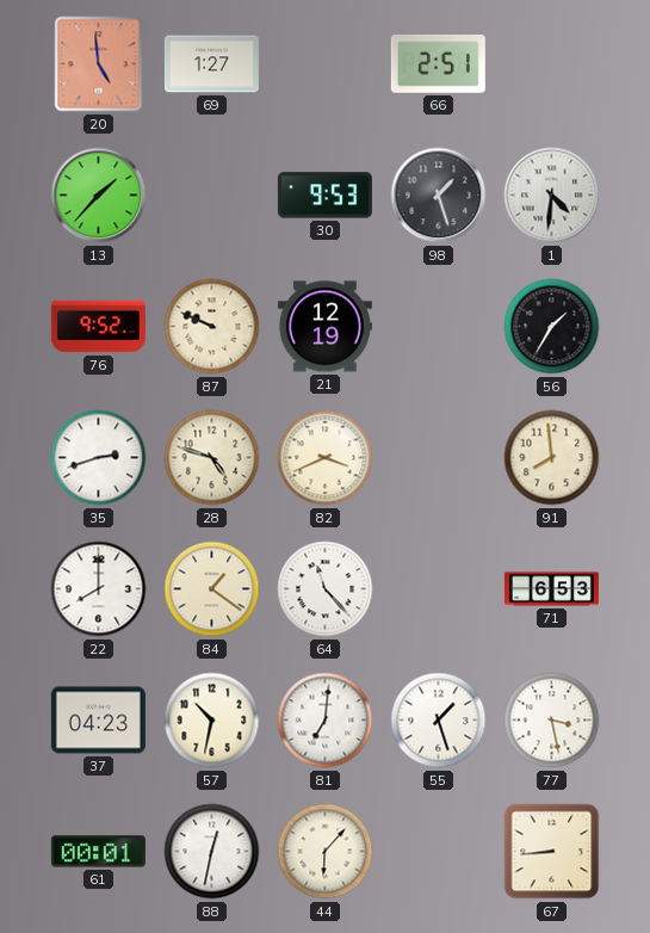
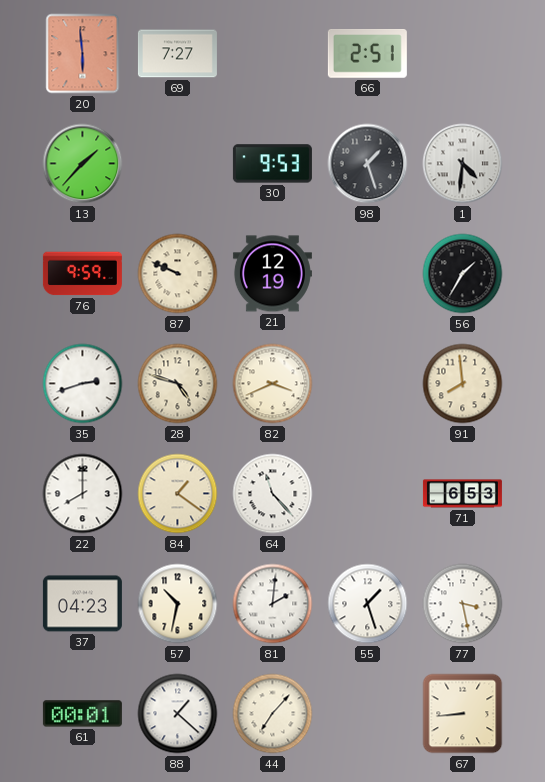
20: 4:59 -> 5:59 (83, 54)
69: 1:27 -> 7:27 (177, 54)
76: 9:52 -> 9:59 (82, 274)
81: 7:01 -> 2:01 (273, 604)
88: 12:32 -> 1:22 (178, 714)
44: 6:07 -> 7:07 (273, 714)
